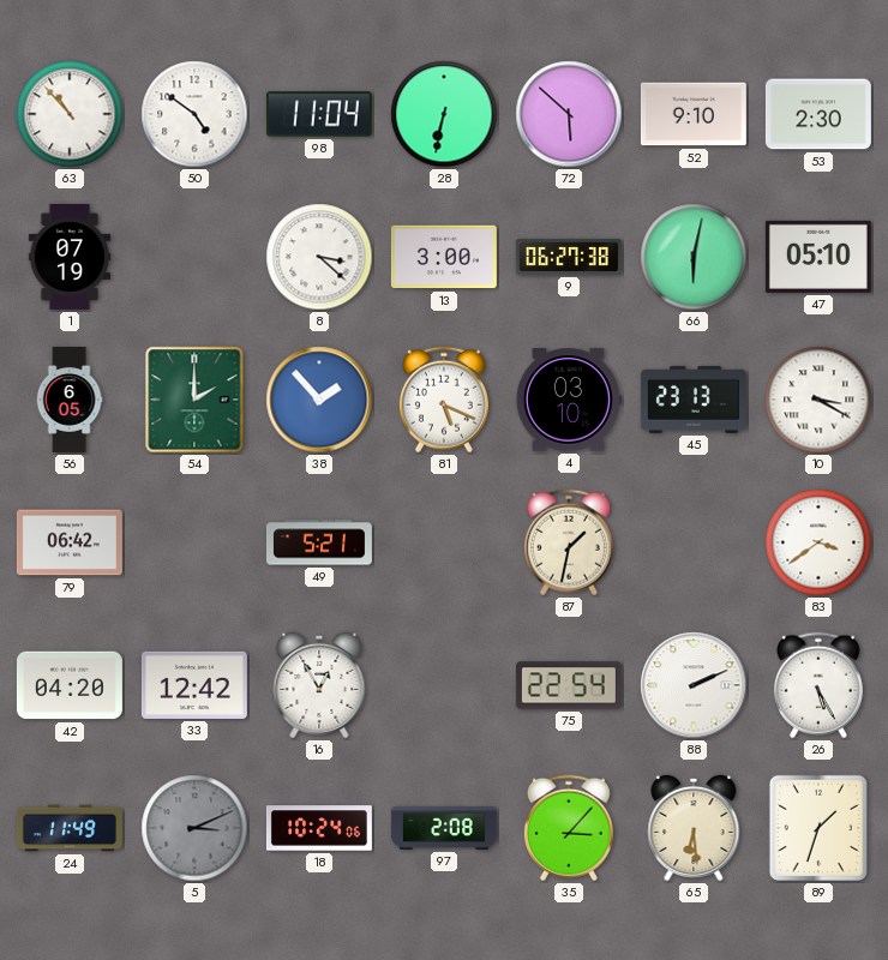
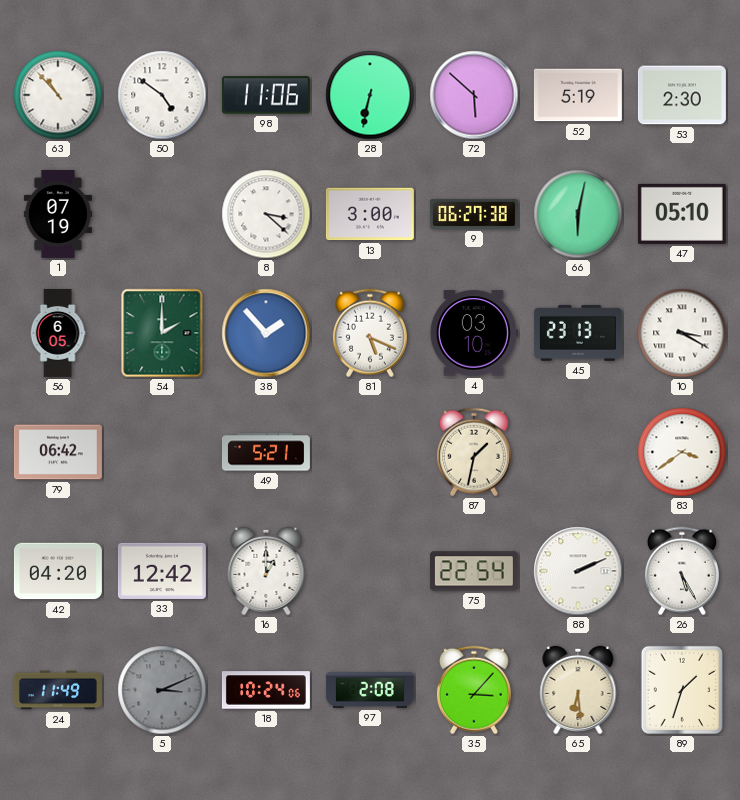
98: 11:04 -> 11:06 (266, 95)
52: 9:10 -> 5:19 (578, 95)
16: 12:55 -> 1:00 (266, 571)
